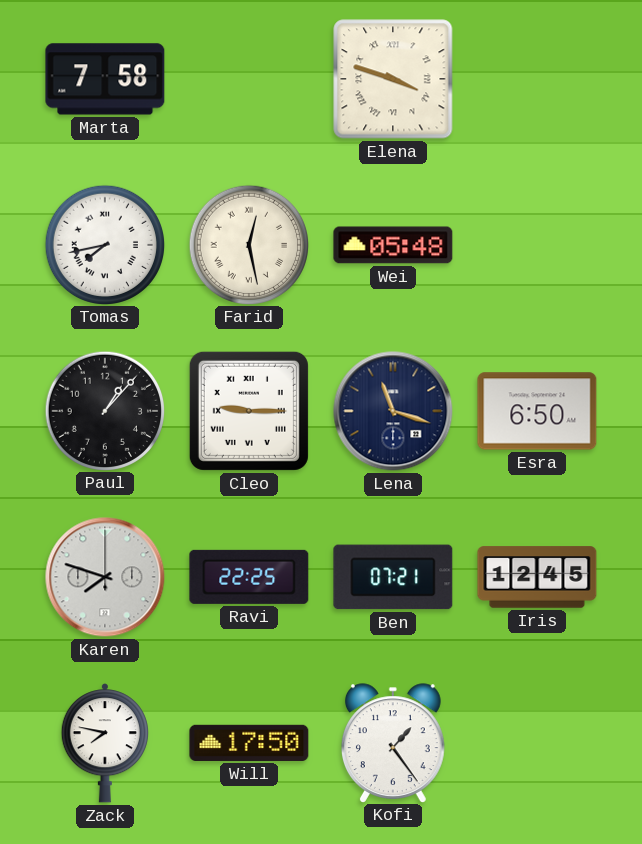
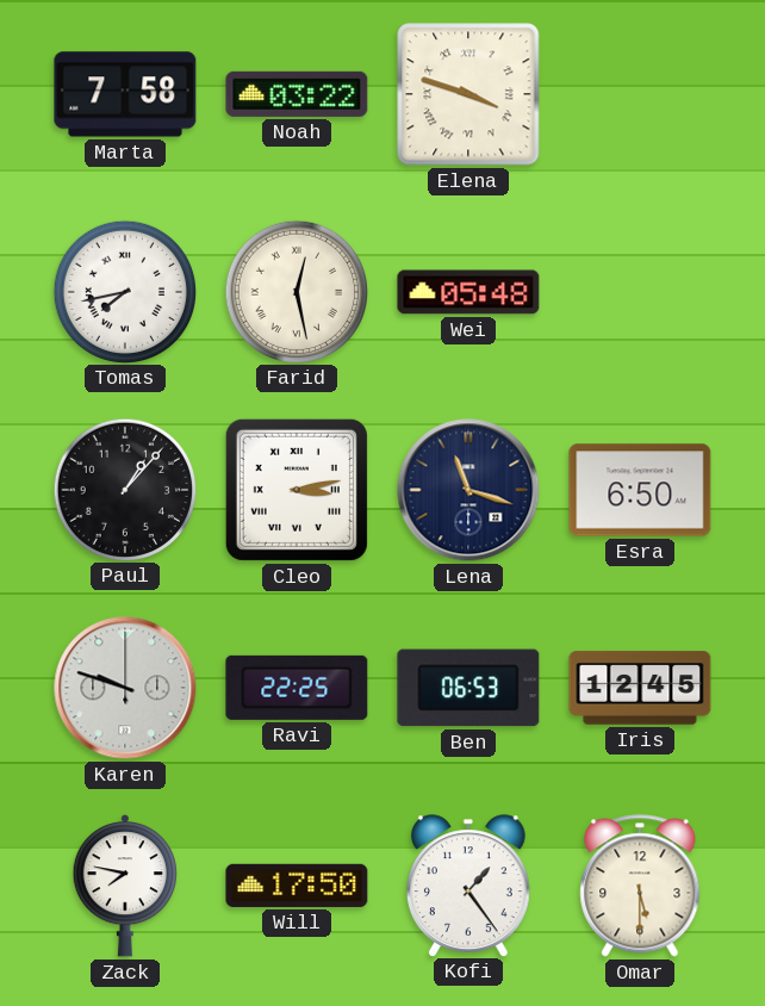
Noah: none -> 03:22 (297, 94)
Cleo: 9:15 -> 3:13 (297, 490)
Karen: 7:48 -> 9:48 (125, 688)
Ben: 07:21 -> 06:53 (468, 688)
Omar: none -> 5:30 (640, 886)
